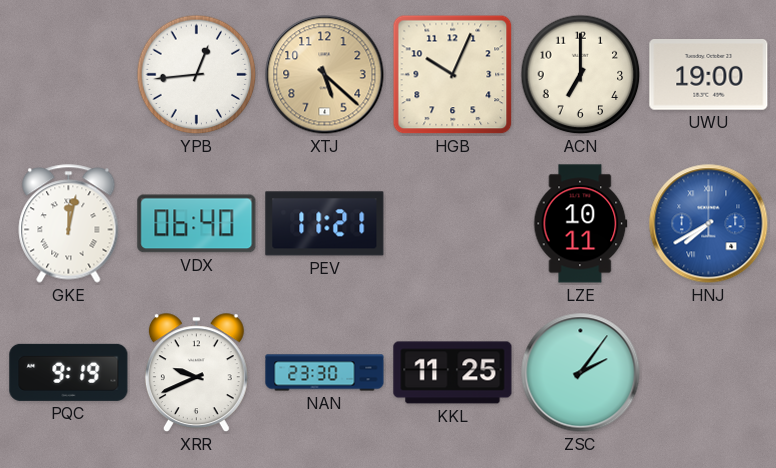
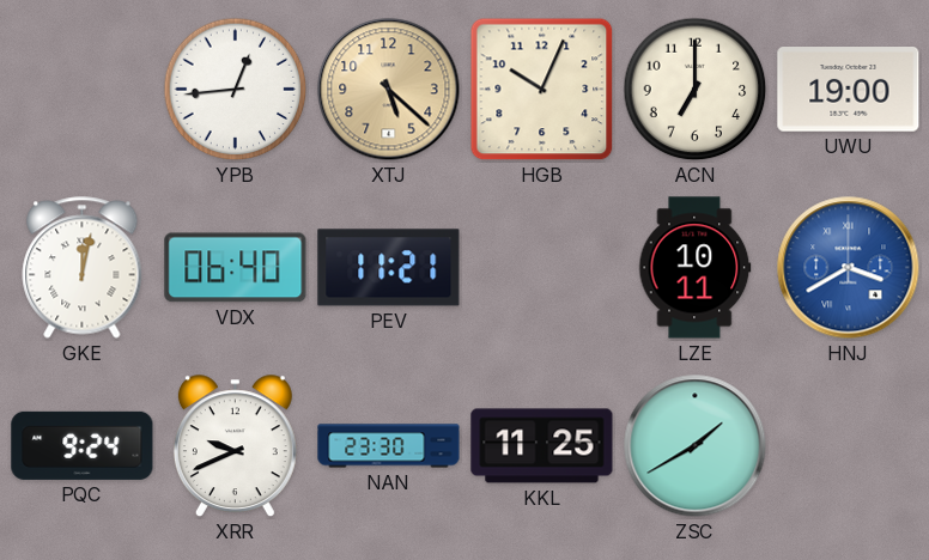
HNJ: 7:40 -> 3:40 (849, 268)
PQC: 9:19 -> 9:24 (83, 445)
ZSC: 2:06 -> 1:40 (696, 446)
